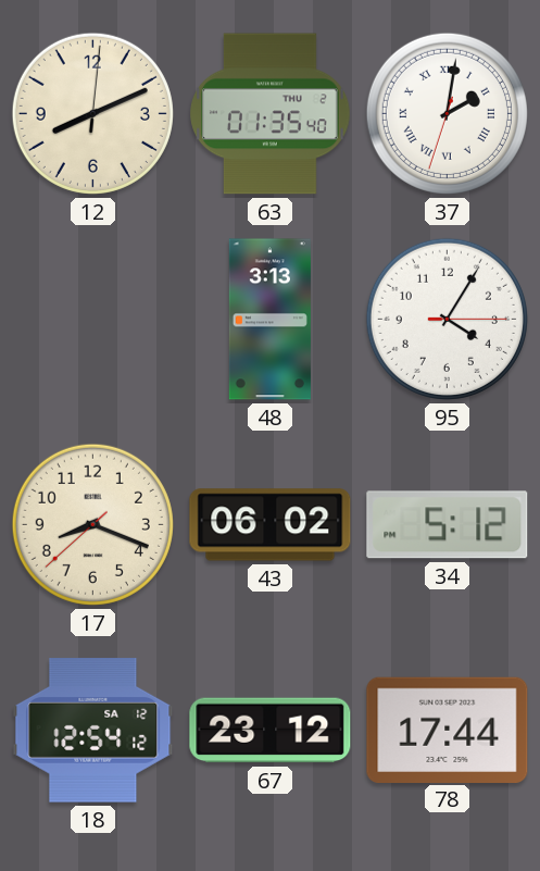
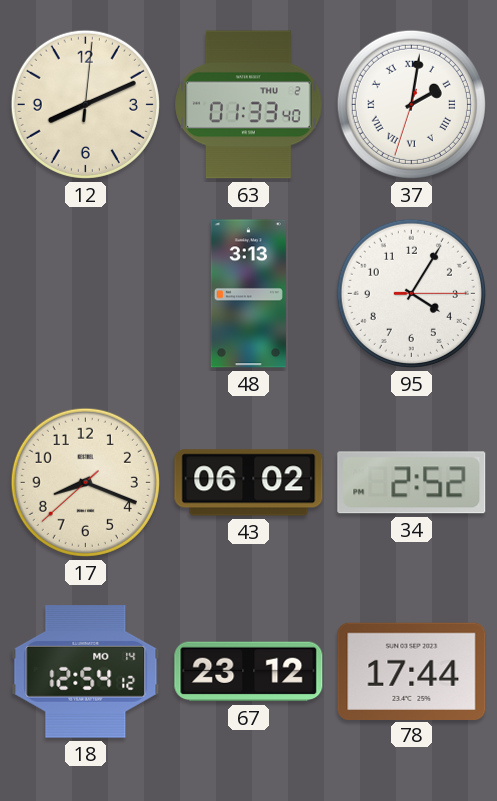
63: 01:35 -> 01:33 (249, 105)
34: 5:12 -> 2:52 (412, 483)
18 date: SA 12 -> MO 14 (86, 672)
